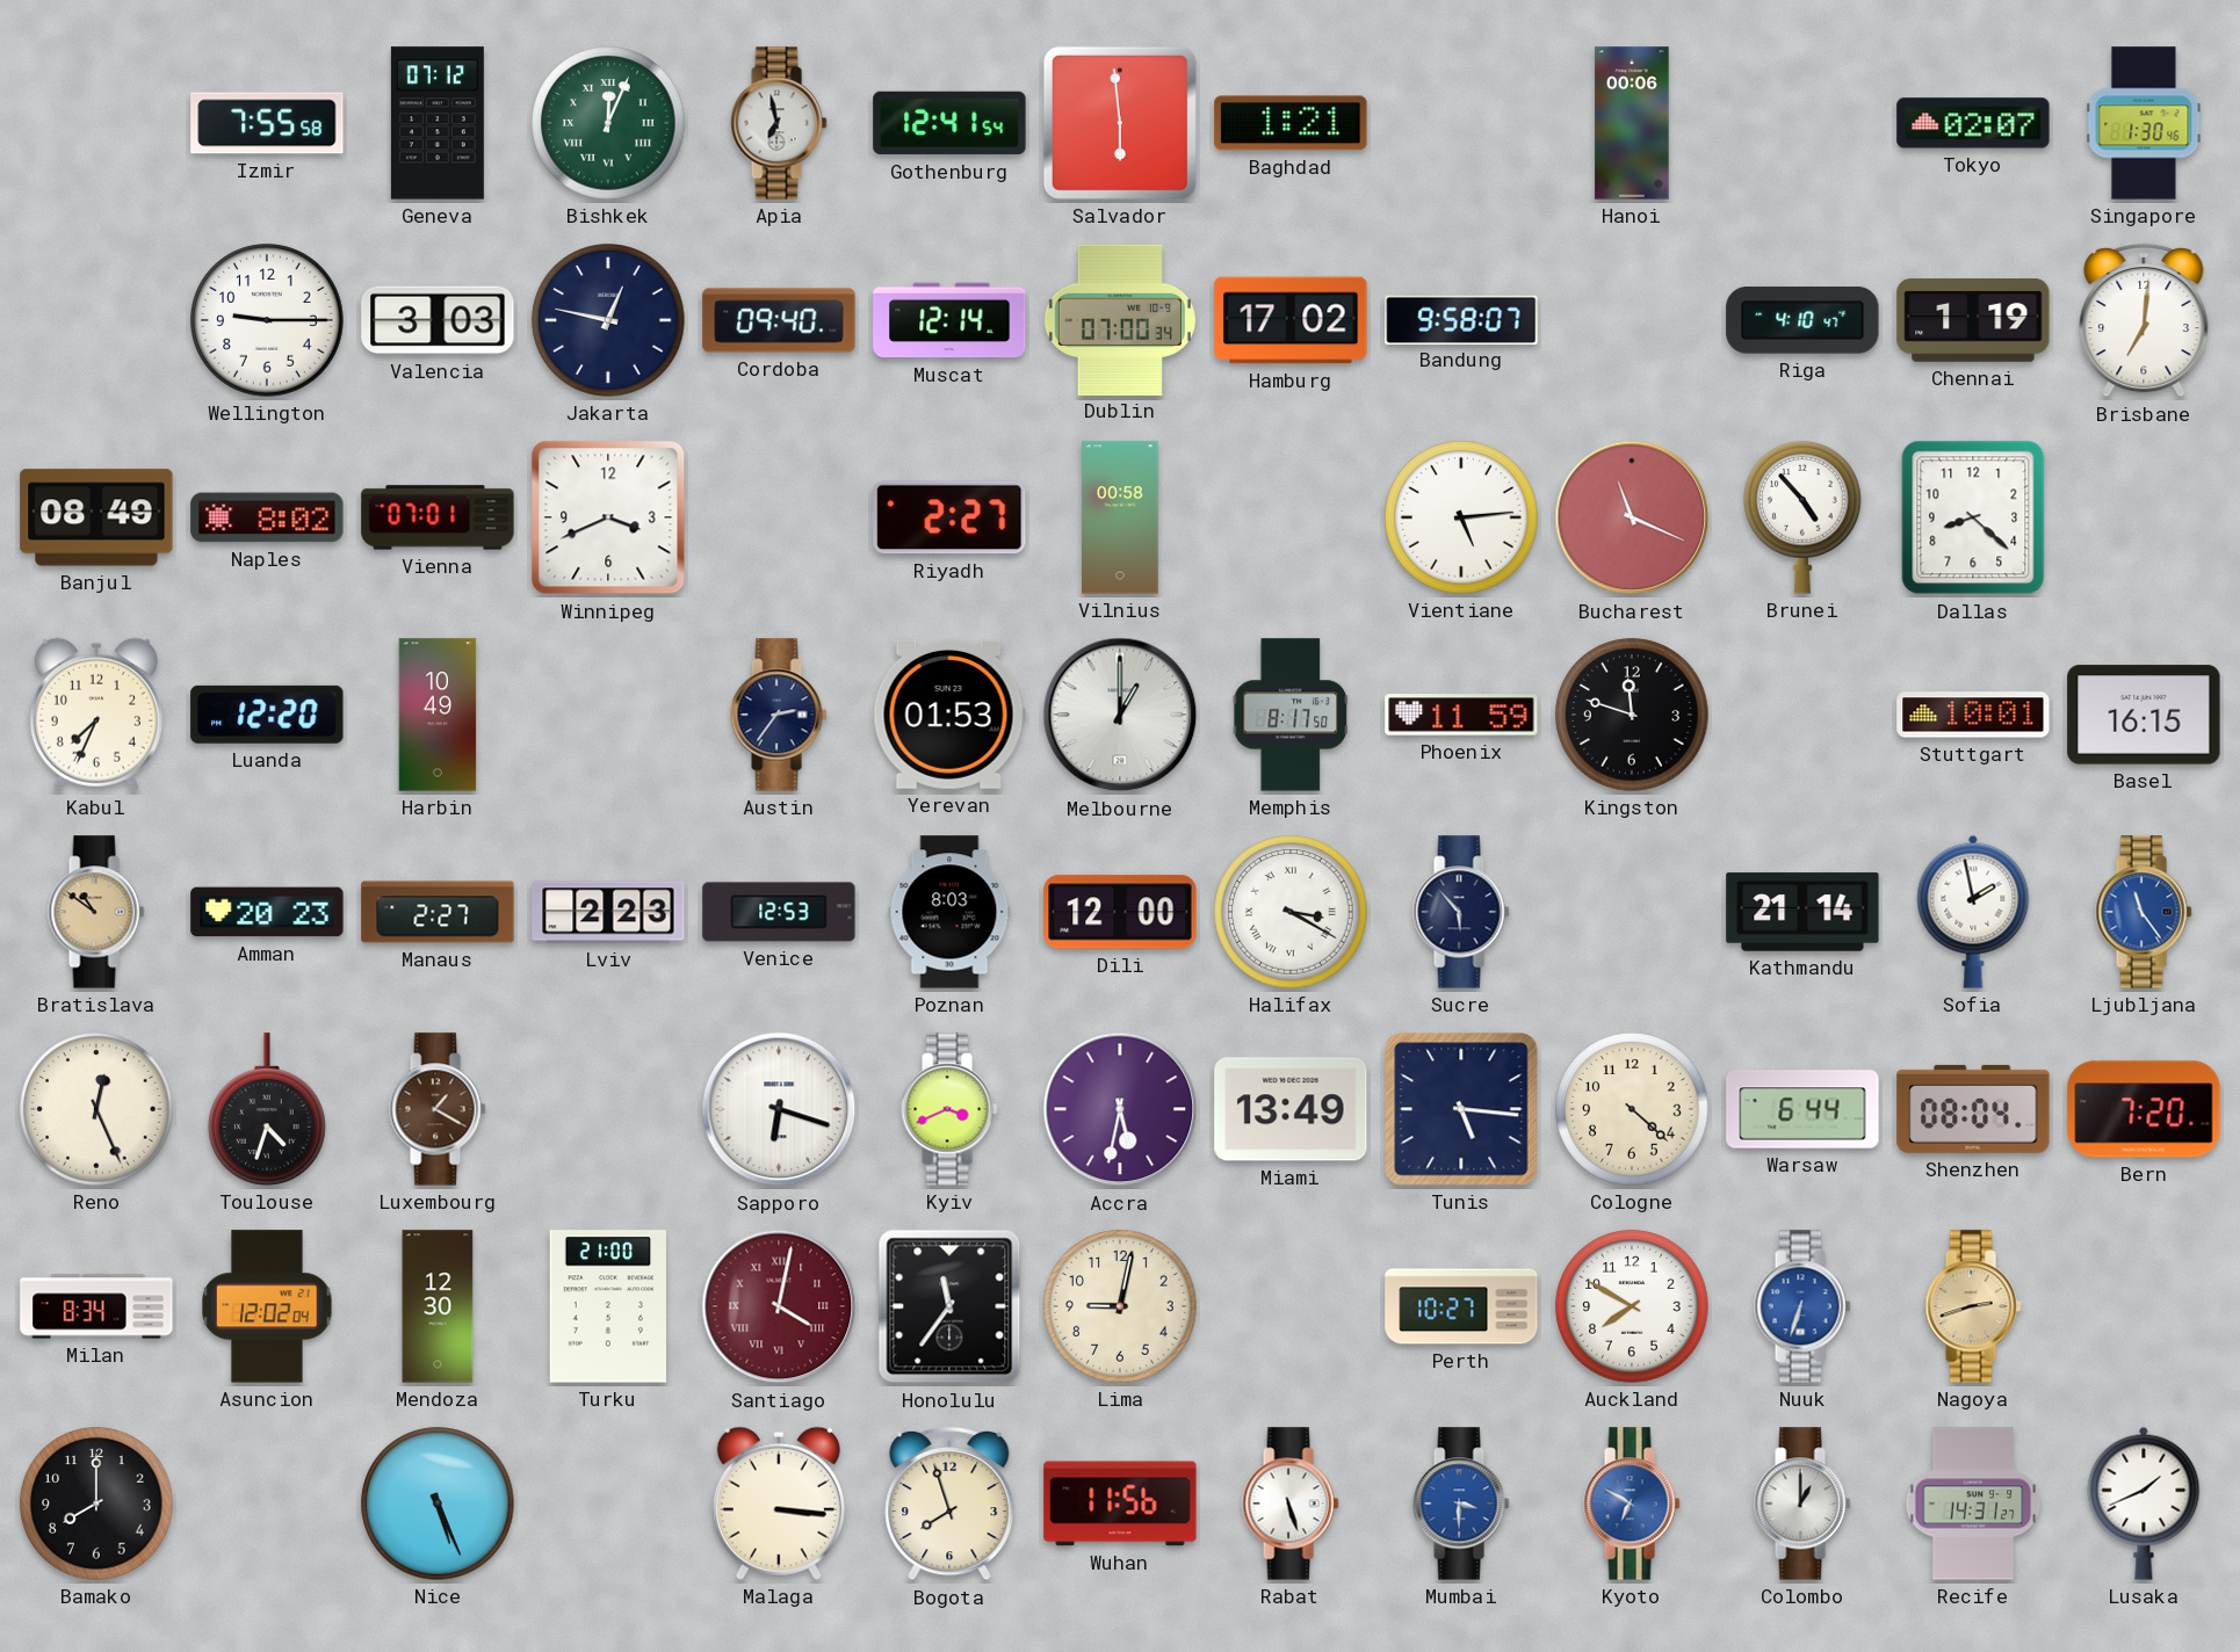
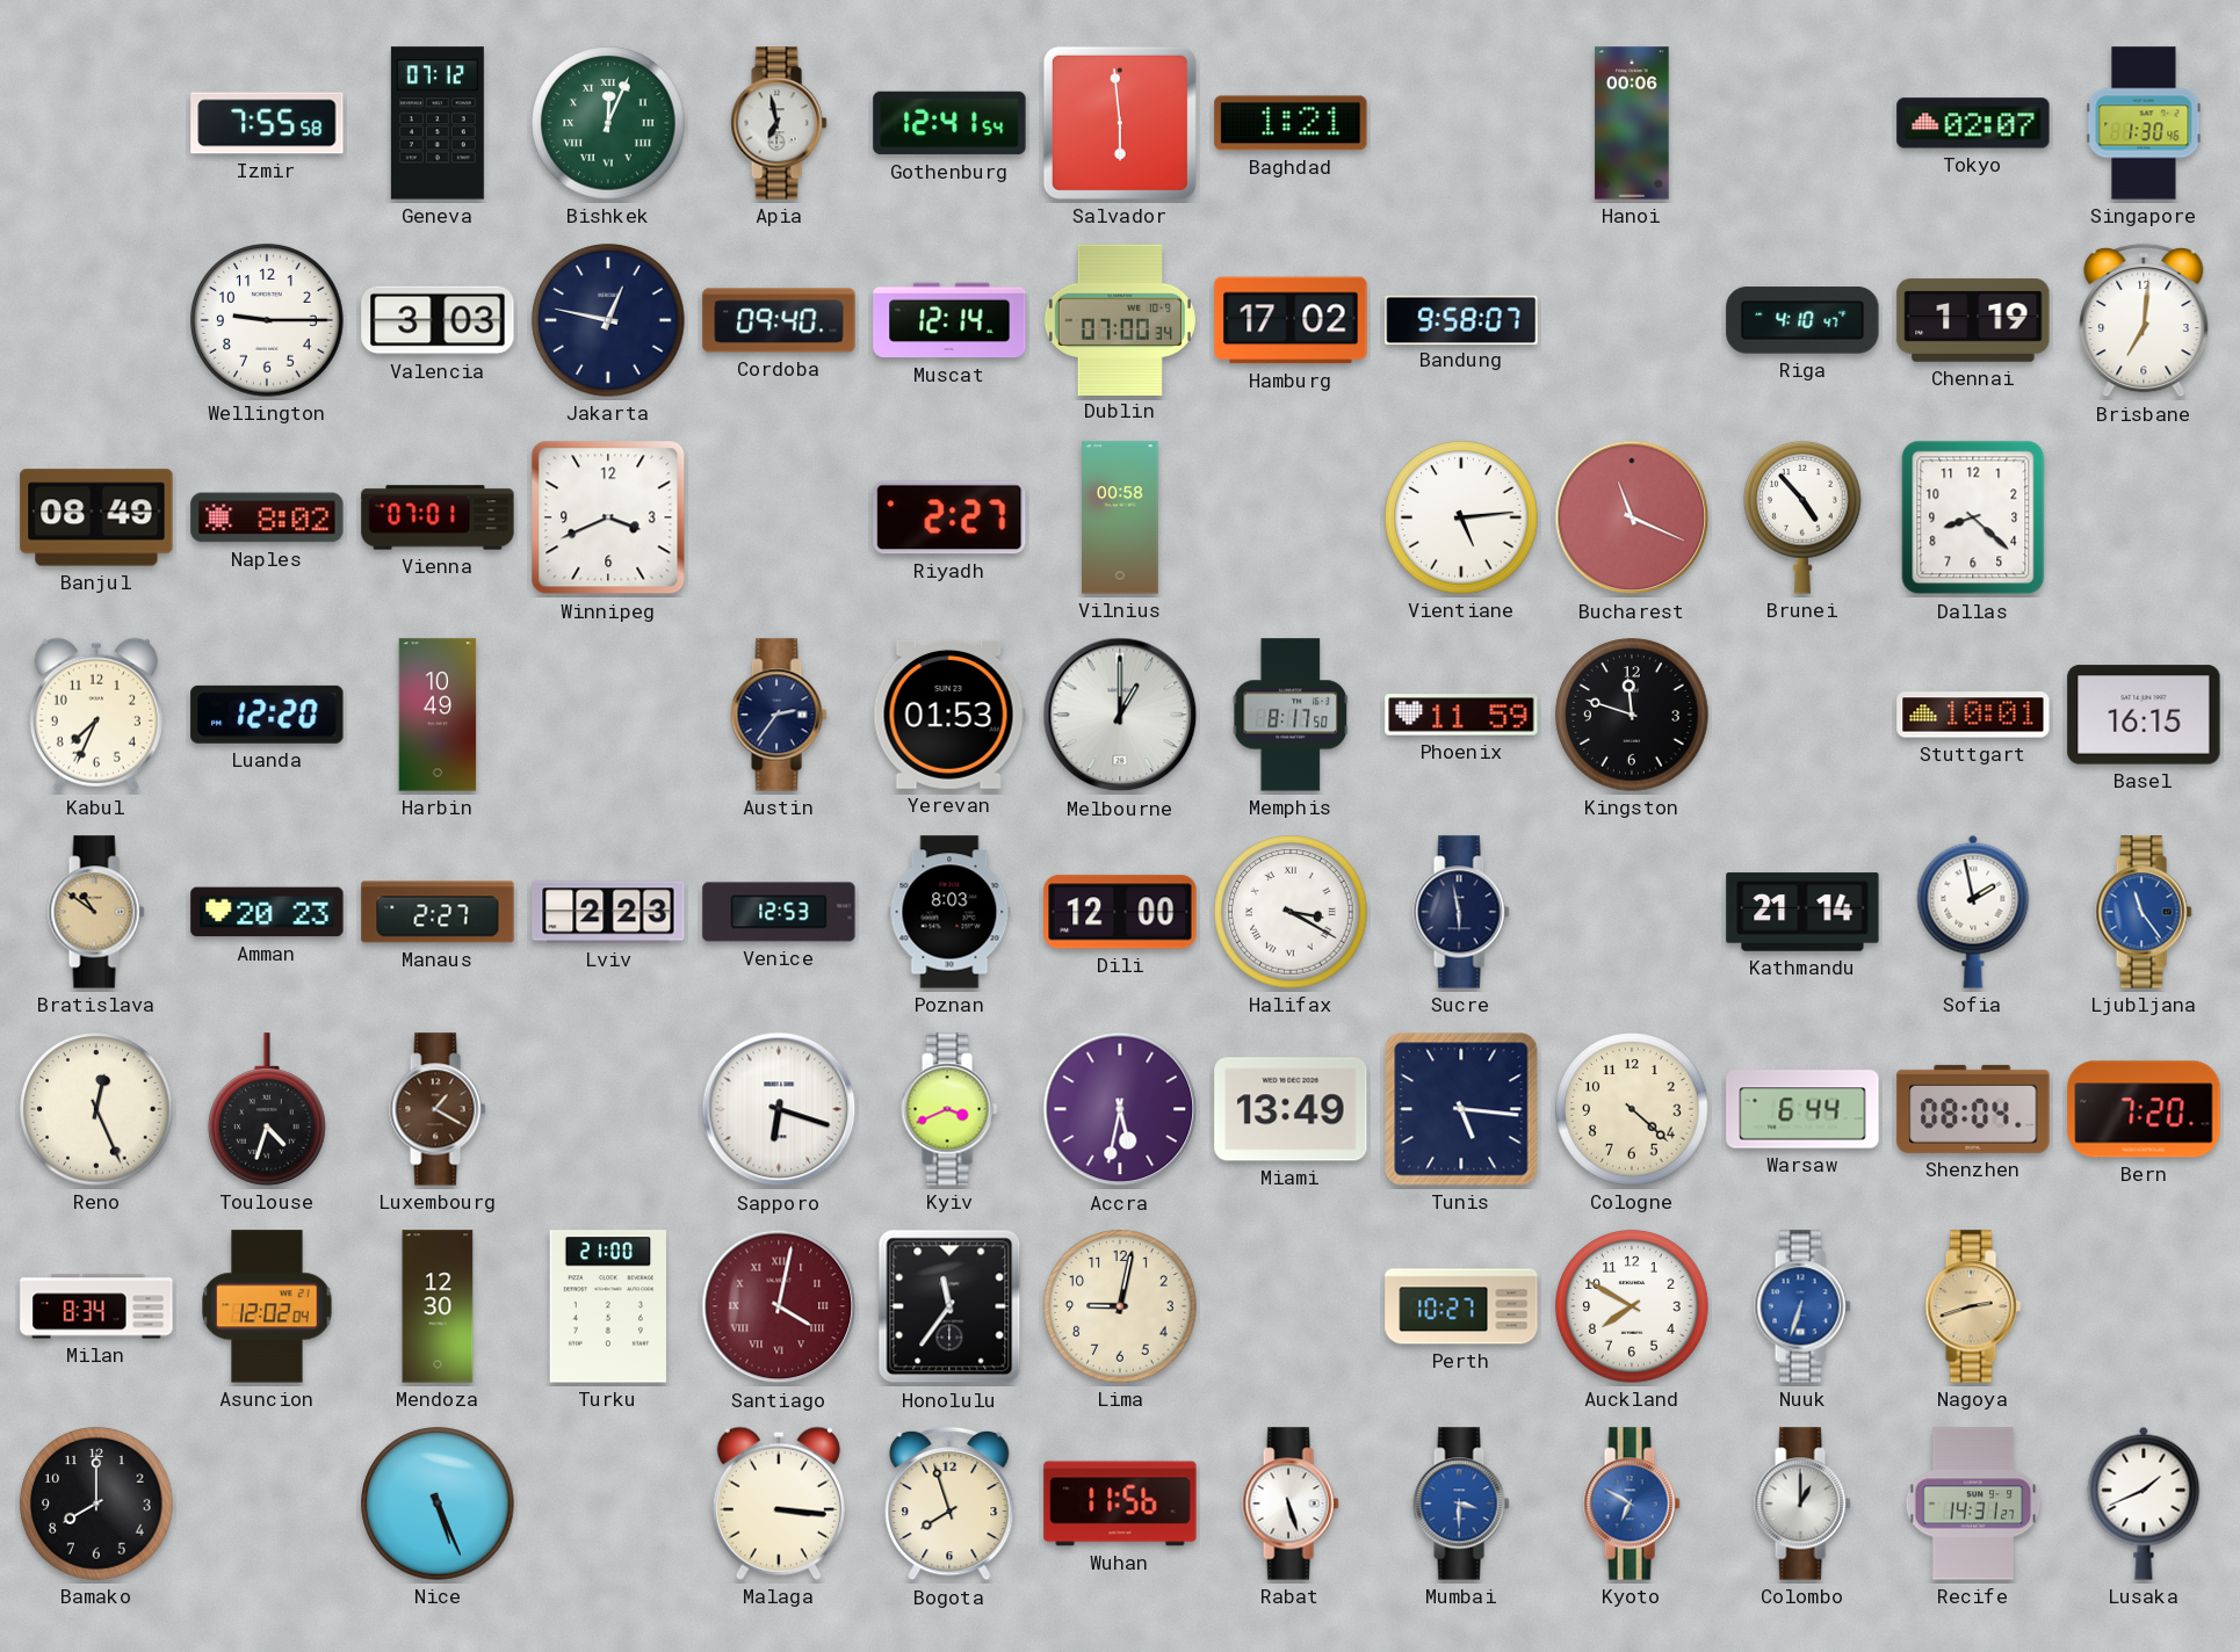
Sucre: 5:53 -> 5:58 (1461, 912)
